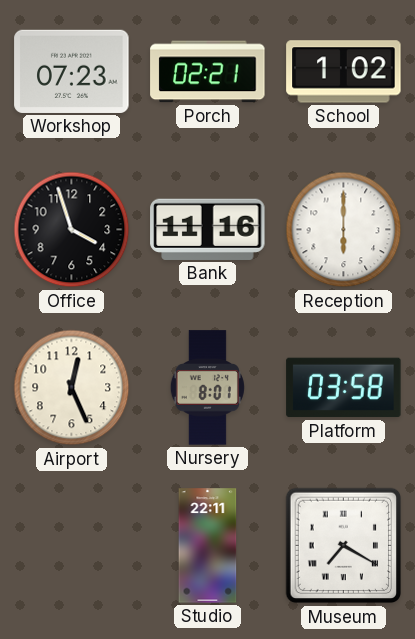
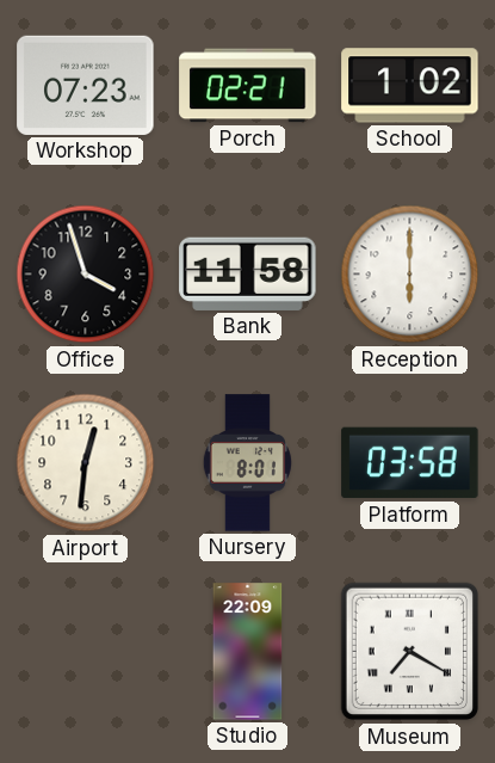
Bank: 11:16 -> 11:58 (248, 273)
Airport: 12:26 -> 12:31 (86, 463)
Studio: 22:11 -> 22:09 (248, 652)
